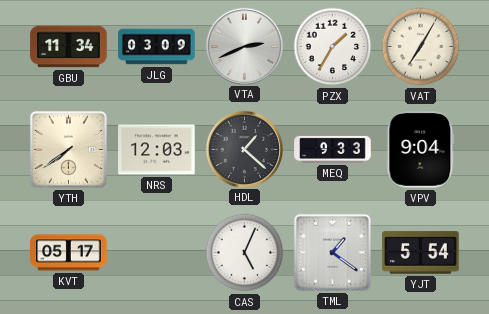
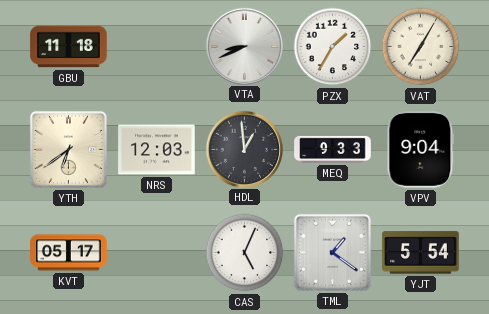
GBU: 11:34 -> 11:18 (69, 47)
JLG: 03:09 -> none (157, 47)
VTA: 2:41 -> 8:41 (244, 46)
YTH: 7:39 -> 6:39 (68, 149)
HDL: 1:22 -> 12:59 (244, 149)
